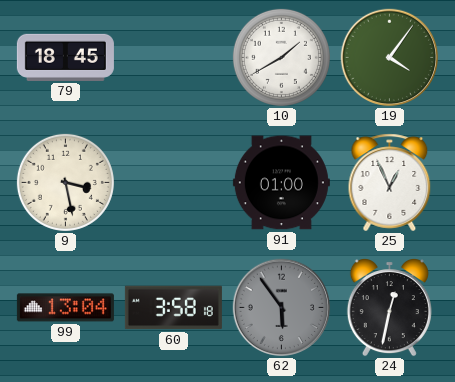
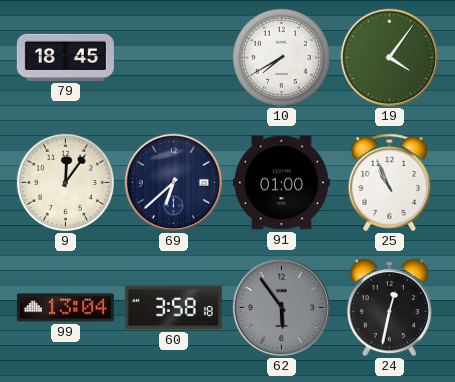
10: 1:40 -> 7:40 (281, 57)
9: 3:28 -> 12:06 (65, 182)
69: none -> 6:38 (174, 183)
25: 12:56 -> 10:56 (390, 183)
